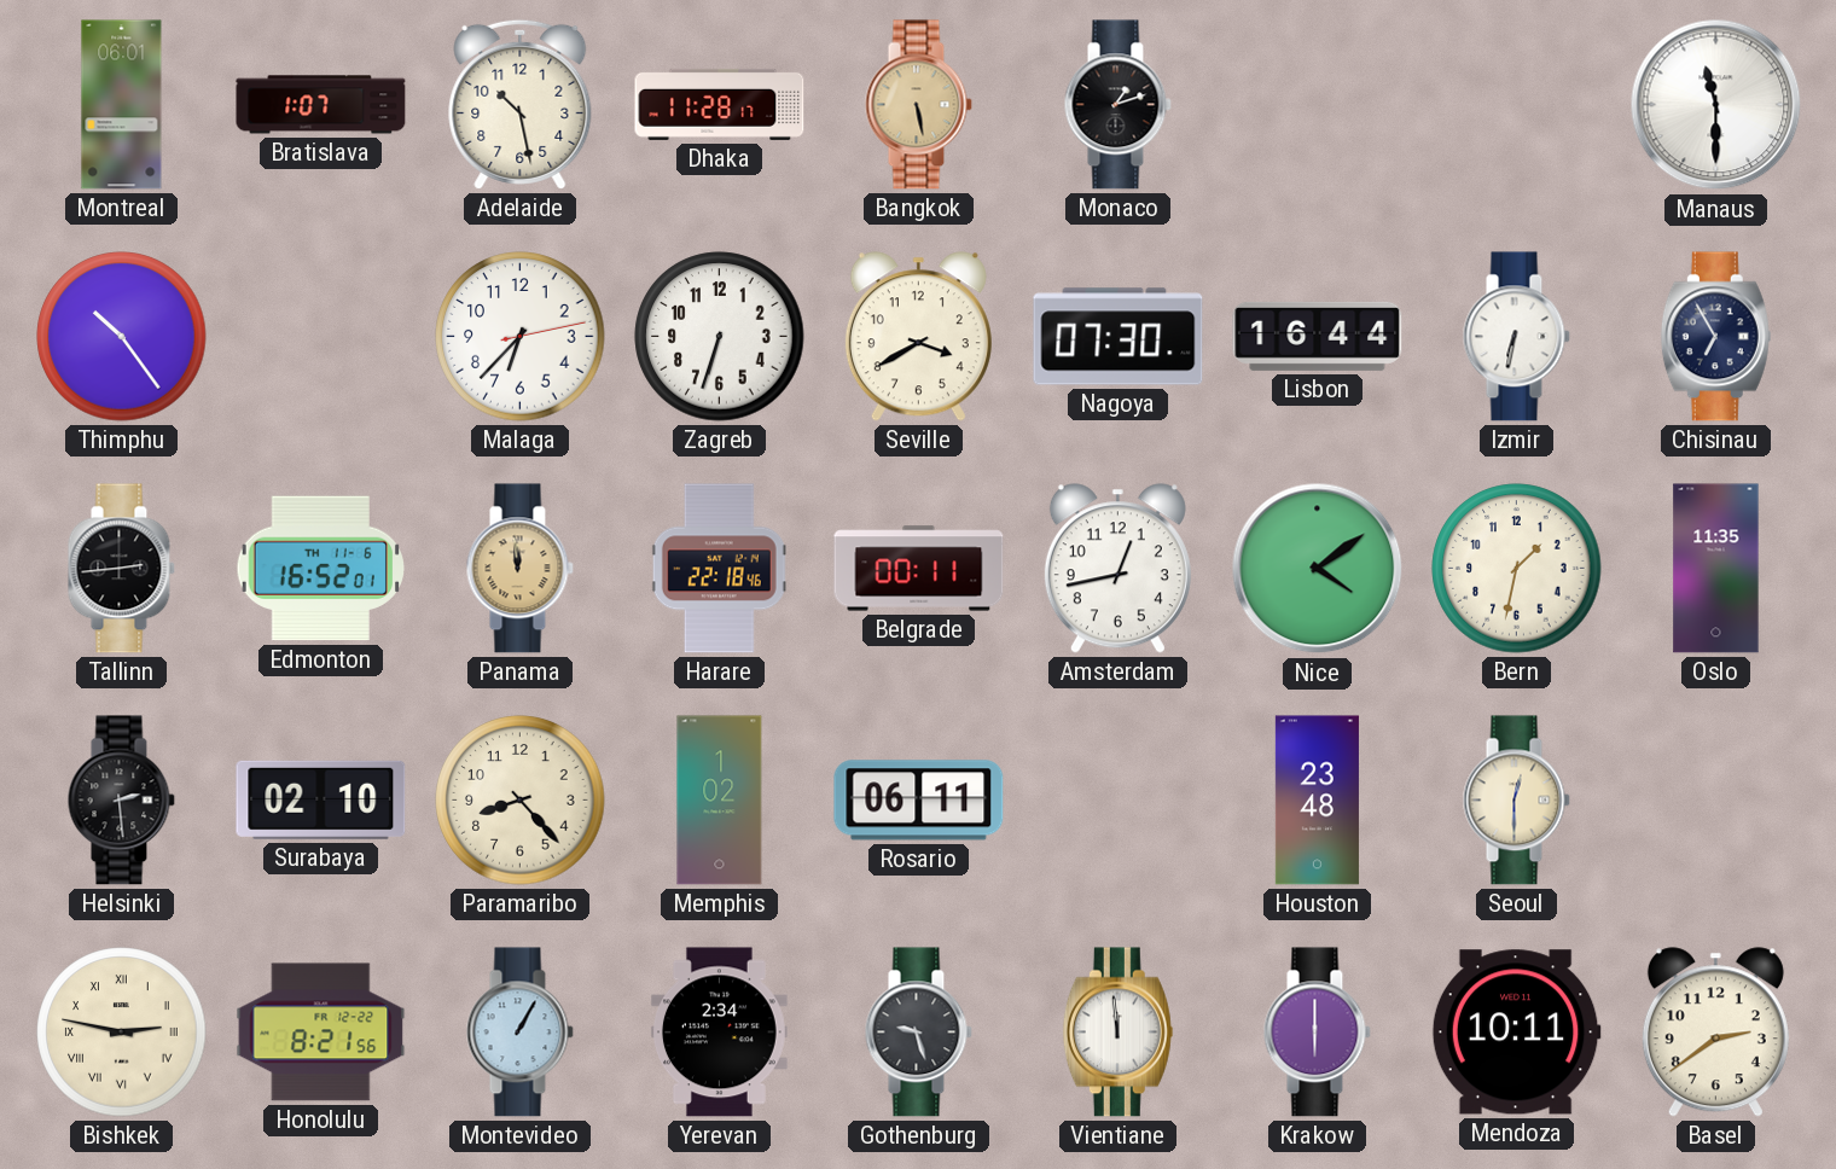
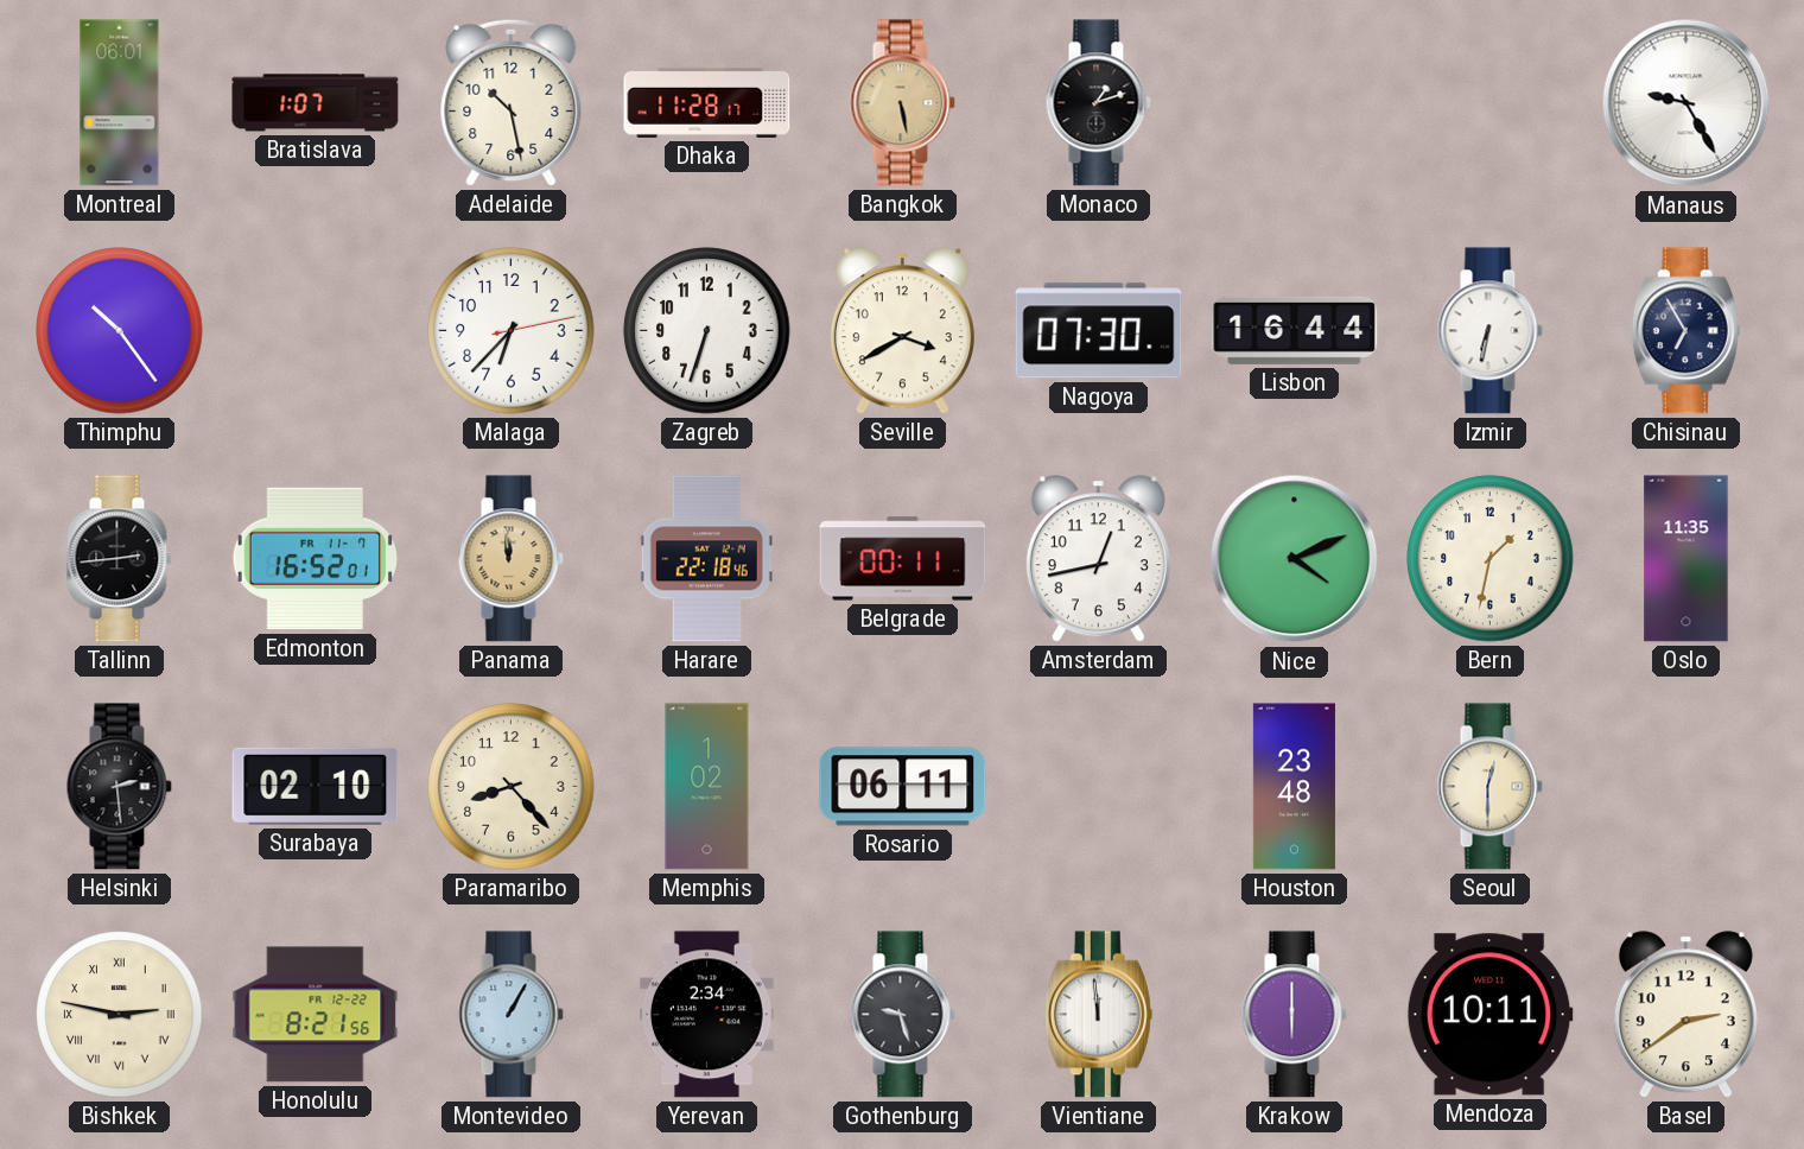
Manaus: 11:30 -> 9:25 (1687, 103)
Edmonton date: TH 11-6 -> FR 11-7 (315, 559)
Nice: 4:09 -> 4:11 (1295, 559)
